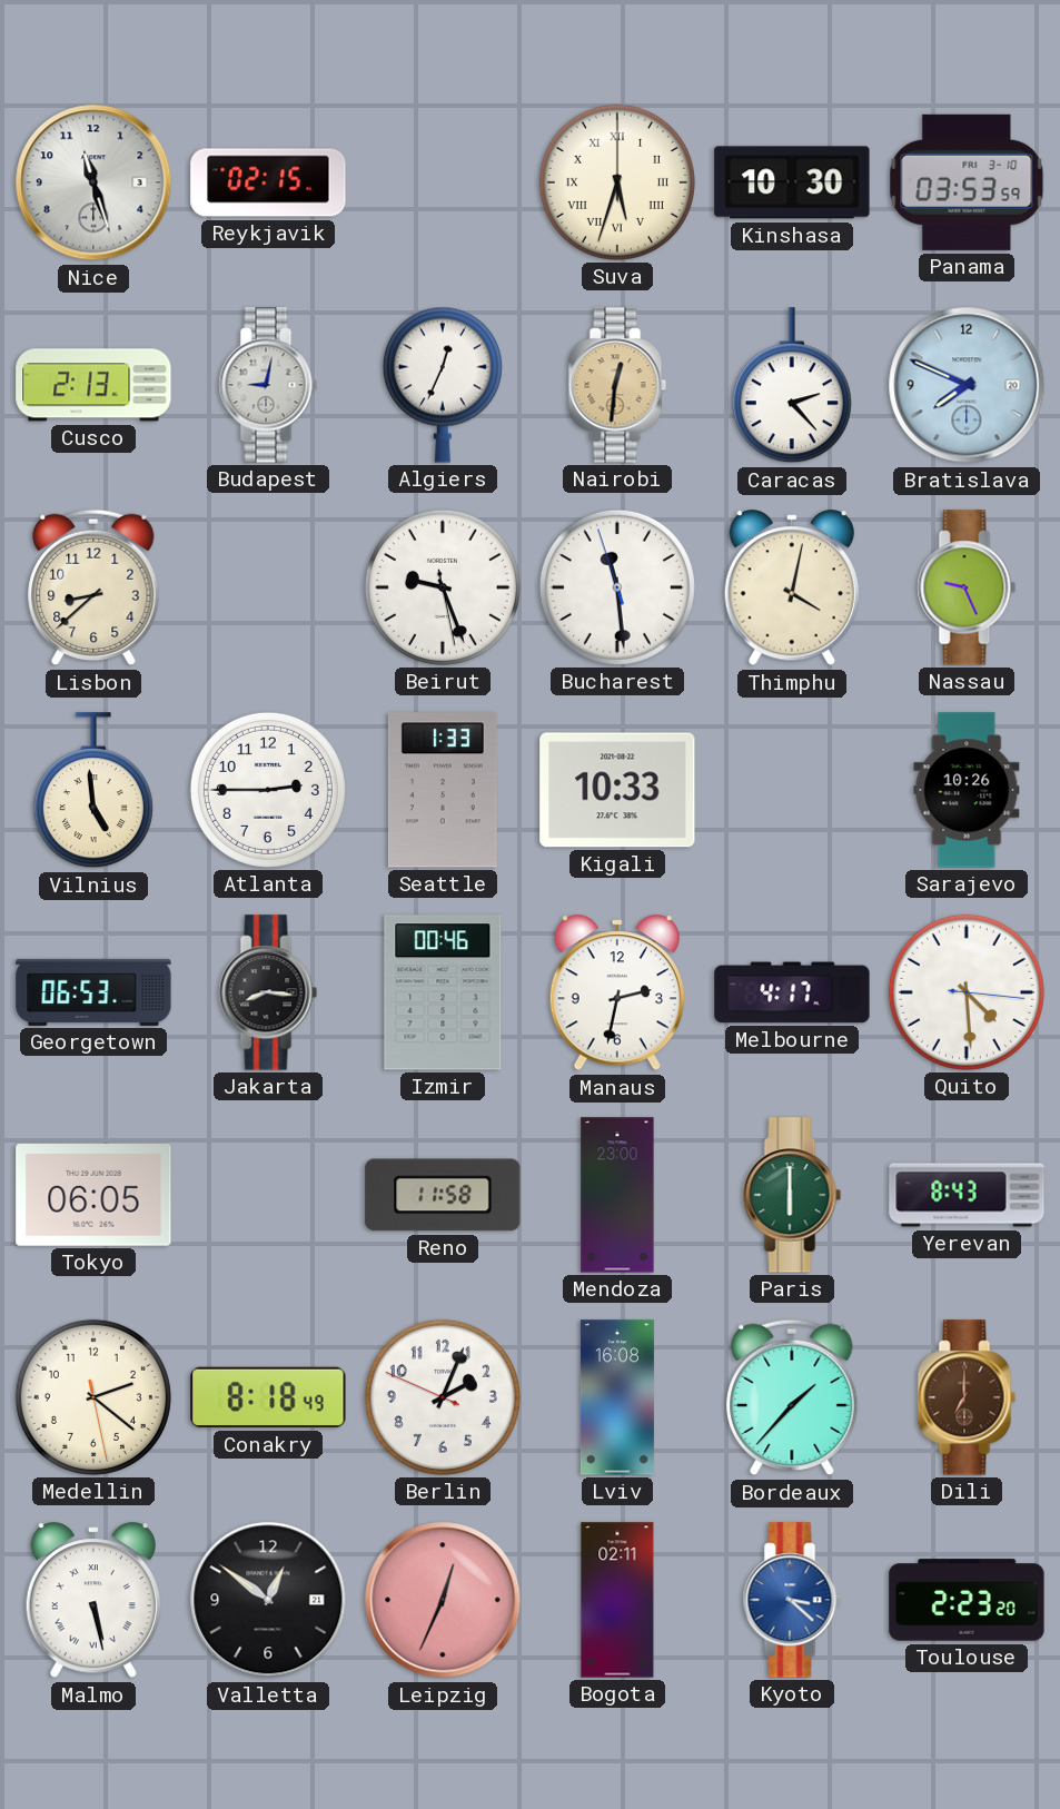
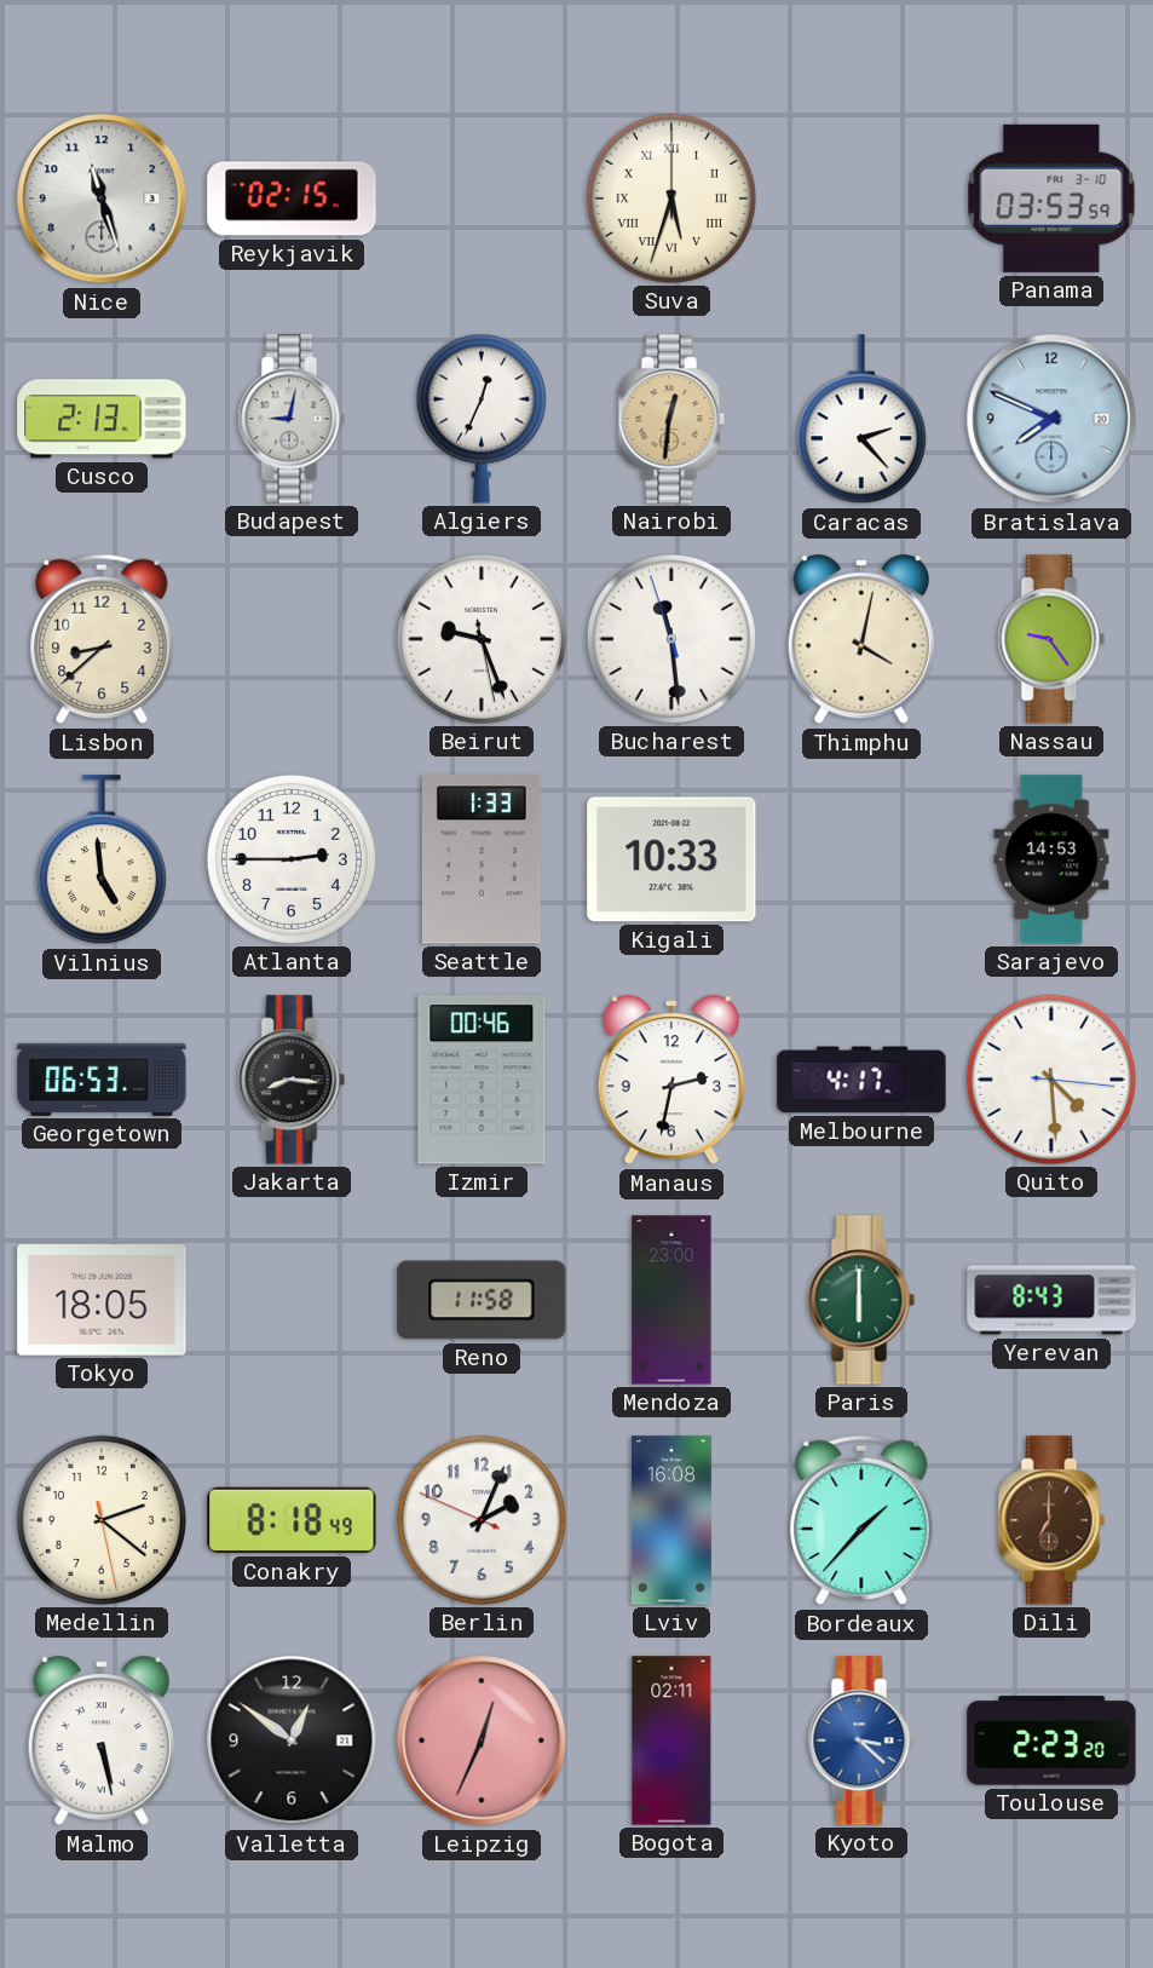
Kinshasa: 10:30 -> none (792, 182)
Nassau: 9:26 -> 9:24 (1051, 639)
Sarajevo: 10:26 -> 14:53 (1051, 859)
Tokyo: 06:05 -> 18:05 (102, 1301)
